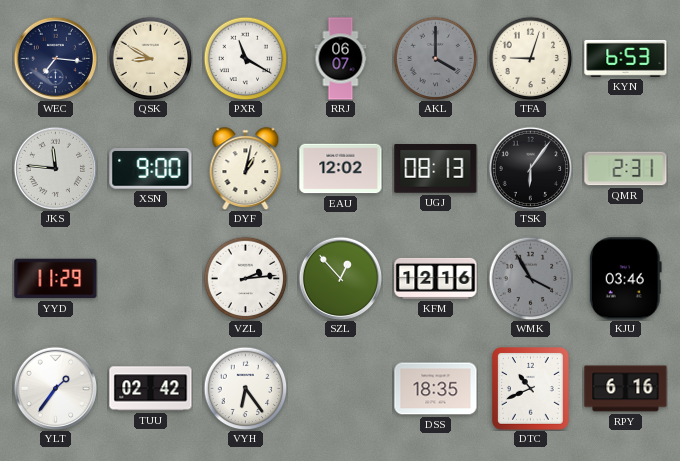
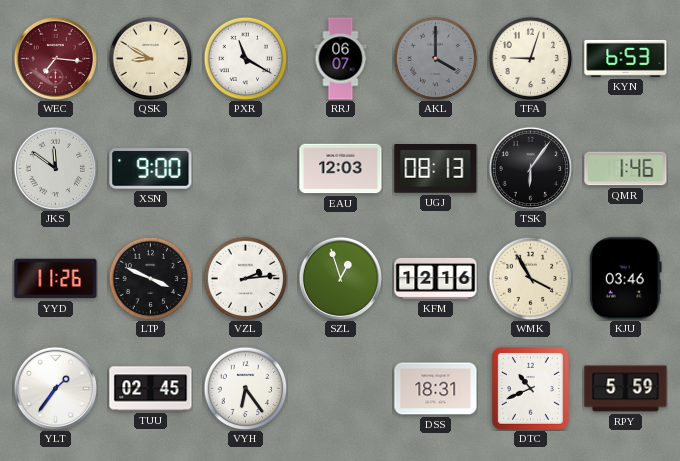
WEC dial: navy -> burgundy (55, 58)
JKS: 11:46 -> 11:51 (55, 168)
DYF: 1:02 -> none (246, 168)
EAU: 12:02 -> 12:03 (341, 169)
QMR: 2:31 -> 1:46 (626, 169)
YYD: 11:29 -> 11:26 (56, 279)
LTP: none -> 3:49 (150, 278)
SZL: 12:53 -> 12:57 (340, 278)
WMK dial: grey -> cream (530, 278)
TUU: 02:42 -> 02:45 (151, 389)
DSS: 18:35 -> 18:31 (436, 389)
RPY: 6:16 -> 5:59 (626, 389)
